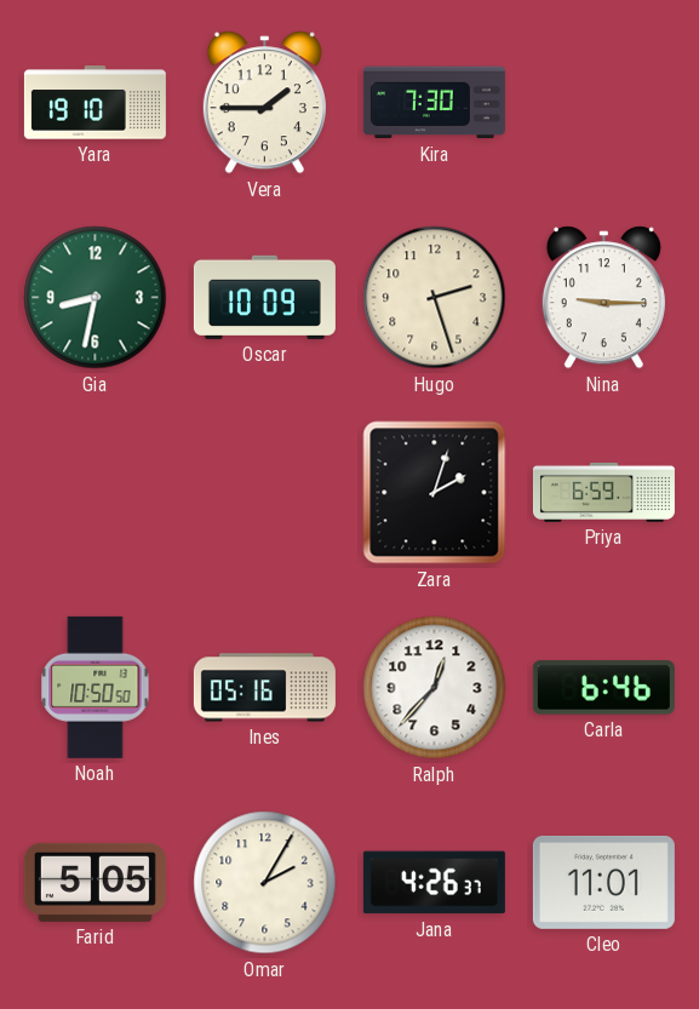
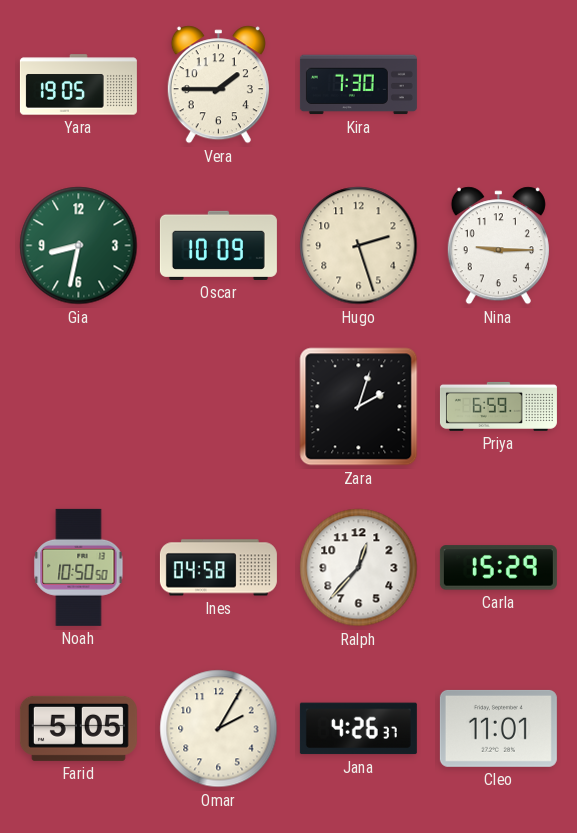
Yara: 19:10 -> 19:05 (78, 85)
Ines: 05:16 -> 04:58 (218, 568)
Carla: 6:46 -> 15:29 (498, 568)
